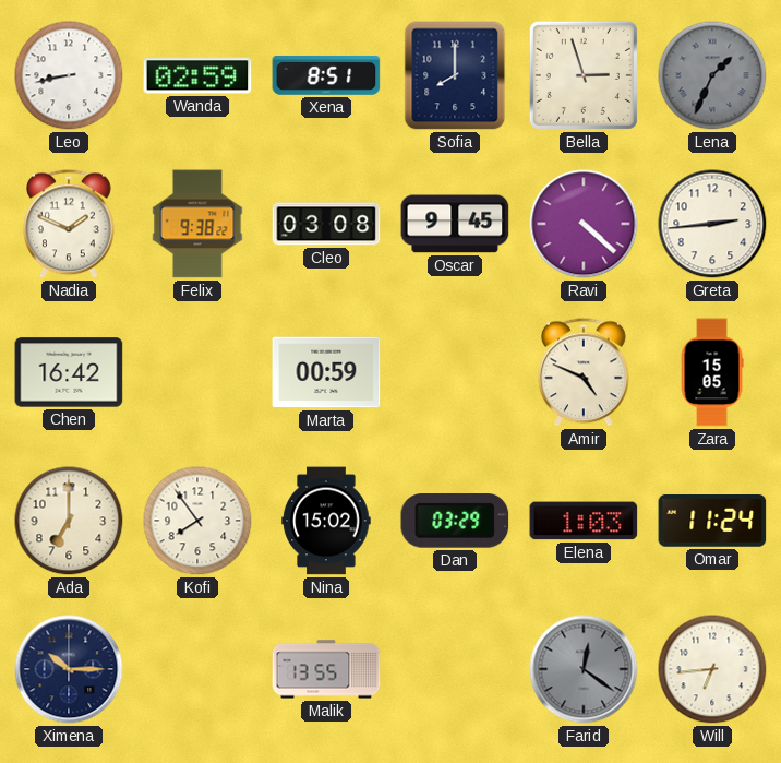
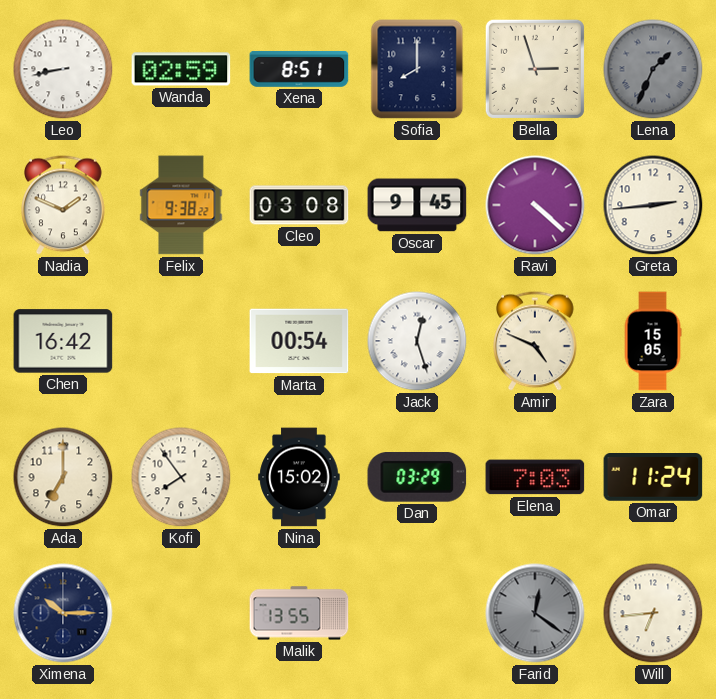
Marta: 00:59 -> 00:54 (299, 341)
Jack: none -> 12:27 (417, 341)
Elena: 1:03 -> 7:03 (535, 477)
